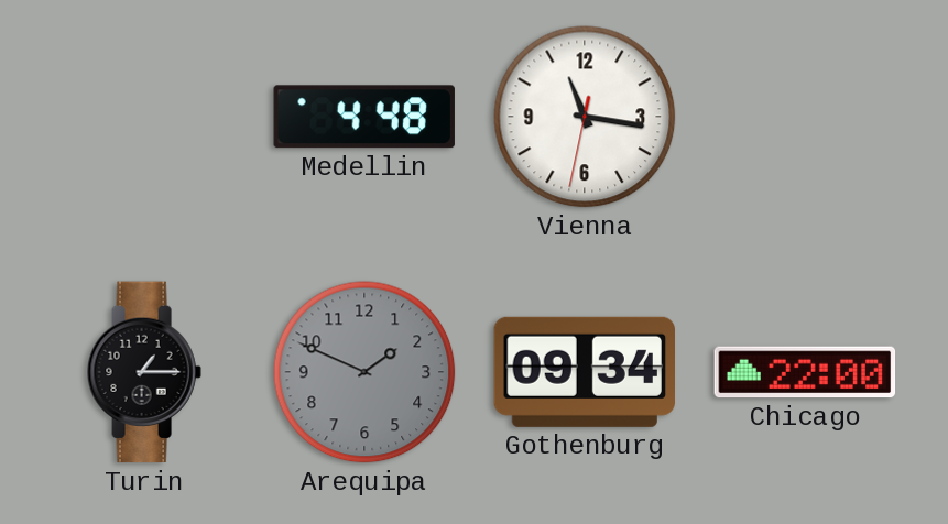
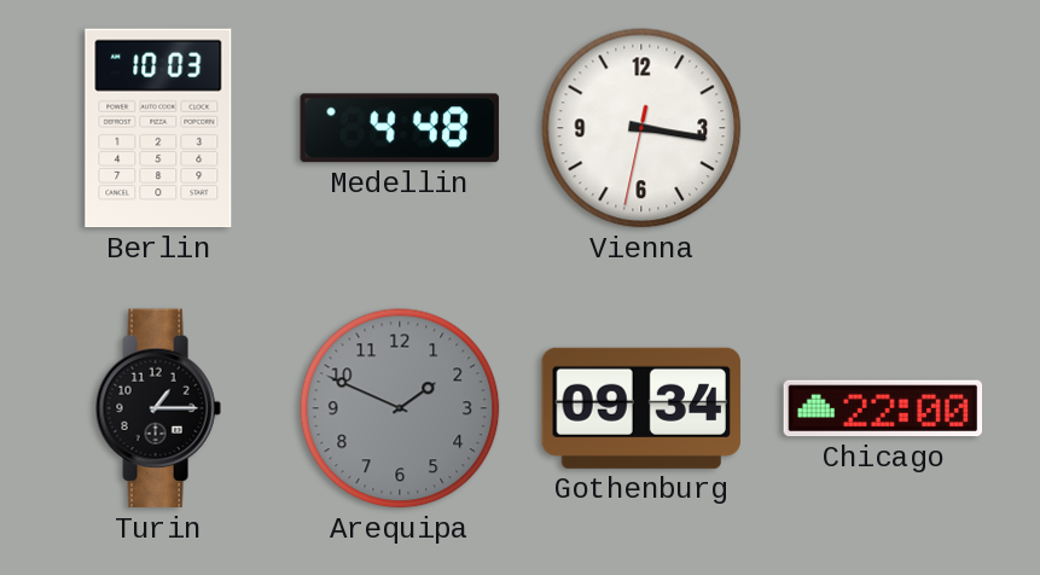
Berlin: none -> 10:03 (158, 128)
Vienna: 11:16 -> 3:16 (641, 128)
